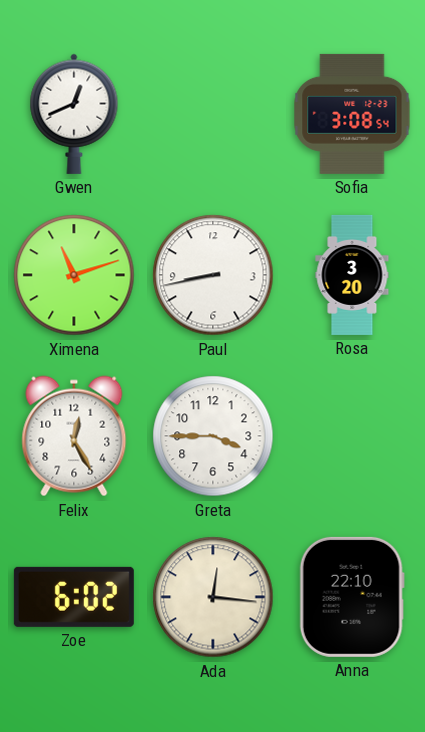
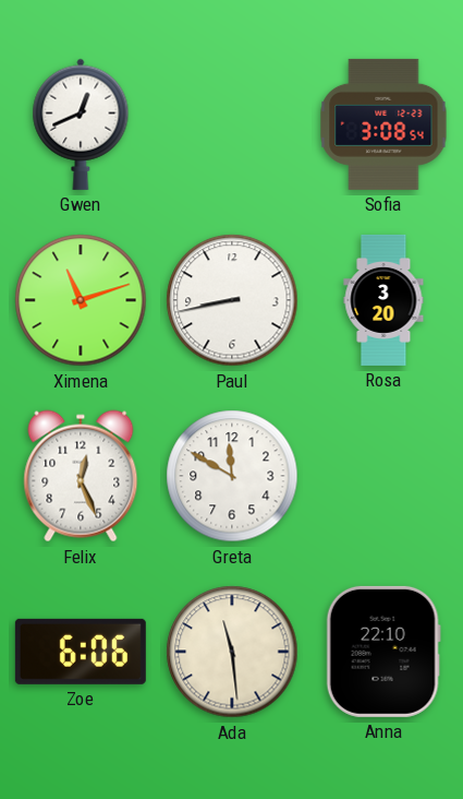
Felix: 12:25 -> 12:26 (81, 476)
Greta: 3:45 -> 11:50 (232, 476)
Zoe: 6:02 -> 6:06 (81, 652)
Ada: 12:16 -> 11:29 (232, 652)
